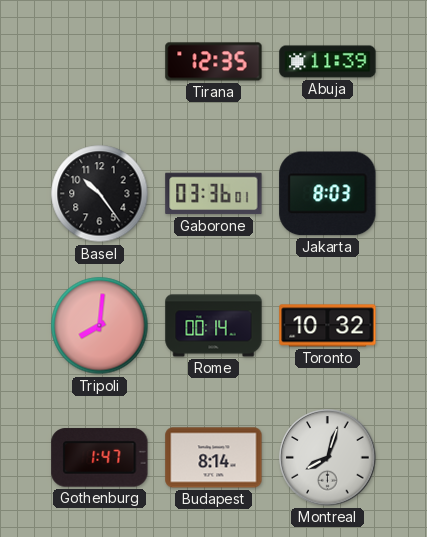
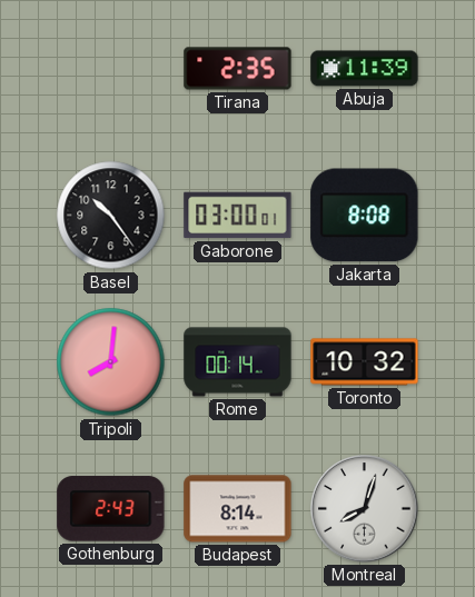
Tirana: 12:35 -> 2:35 (238, 69)
Gaborone: 03:36 -> 03:00 (238, 216)
Jakarta: 8:03 -> 8:08 (365, 216)
Gothenburg: 1:47 -> 2:43 (111, 509)
